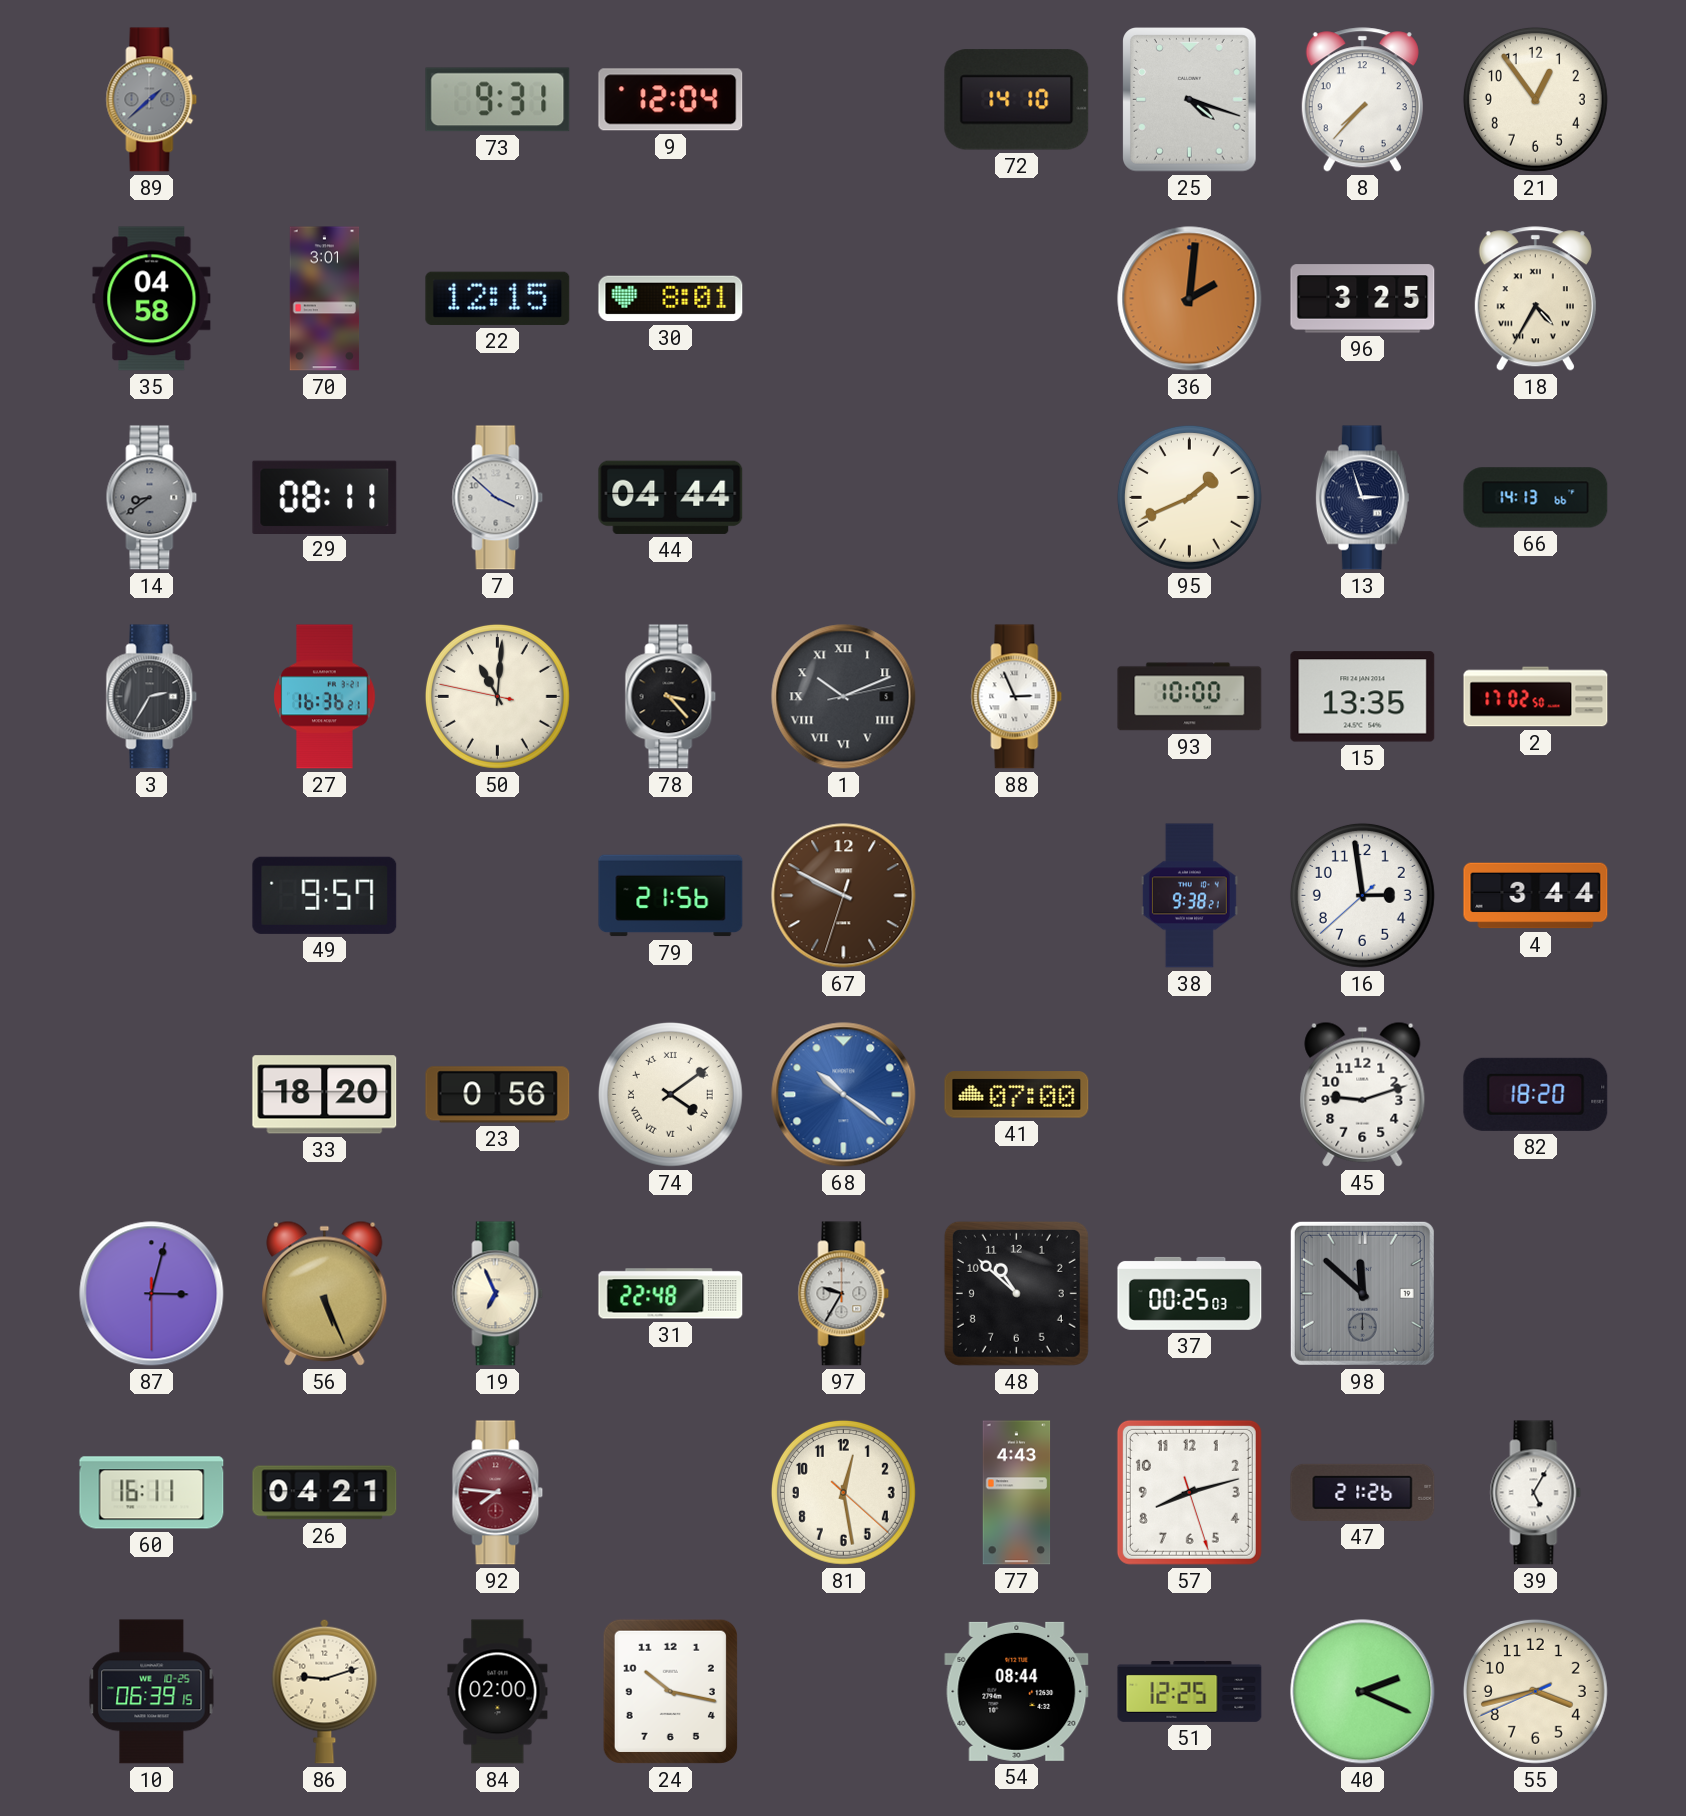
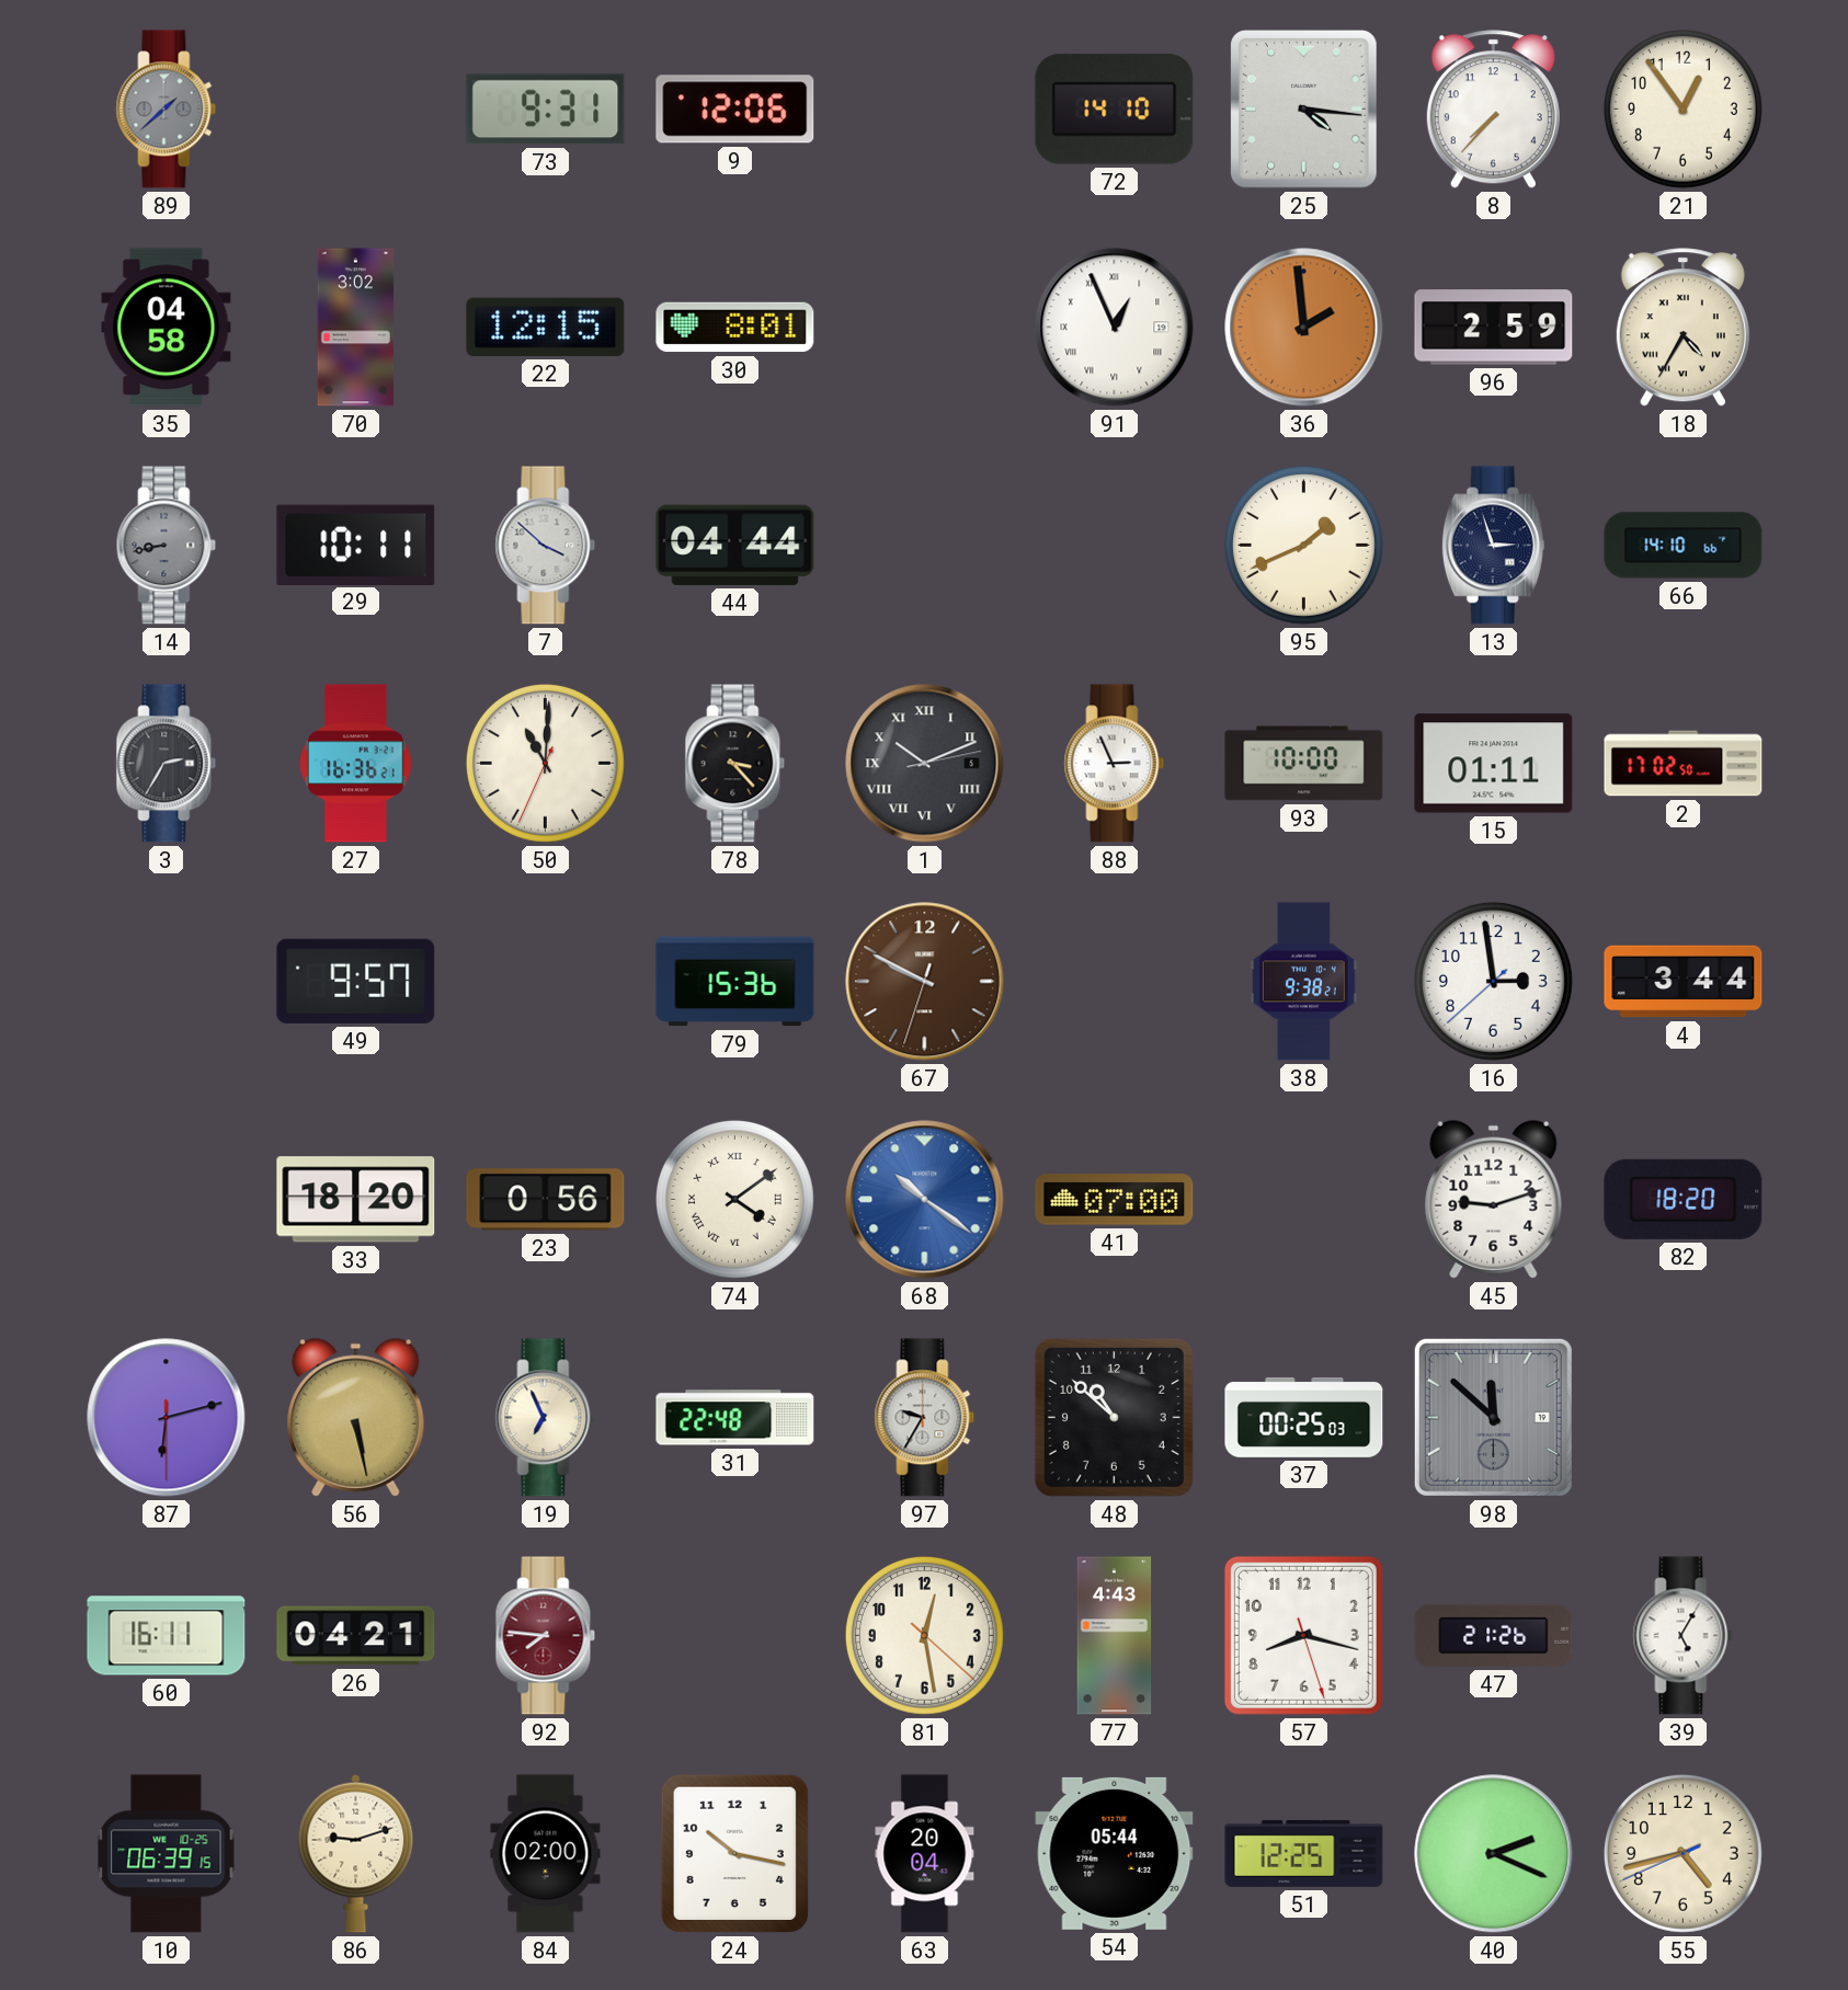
9: 12:04 -> 12:06 (735, 110)
25: 4:18 -> 4:16 (1304, 110)
70: 3:01 -> 3:02 (356, 328)
91: none -> 12:56 (1115, 328)
36: 2:01 -> 1:59 (1304, 328)
96: 3:25 -> 2:59 (1494, 328)
14: 8:39 -> 8:43 (167, 546)
29: 08:11 -> 10:11 (356, 545)
66: 14:13 -> 14:10 (1684, 546)
50: 11:00:47 -> 11:00:34 (545, 763)
15: 13:35 -> 01:11 (1494, 764)
79: 21:56 -> 15:36 (735, 982)
87: 3:02 -> 6:12 (167, 1418)
56: 5:26 -> 5:28 (356, 1417)
57: 8:12 -> 8:17 (1303, 1635)
63: none -> 20:04 (925, 1854)
54: 08:44 -> 05:44 (1115, 1853)
55: 3:42 -> 4:42 (1682, 1853)
